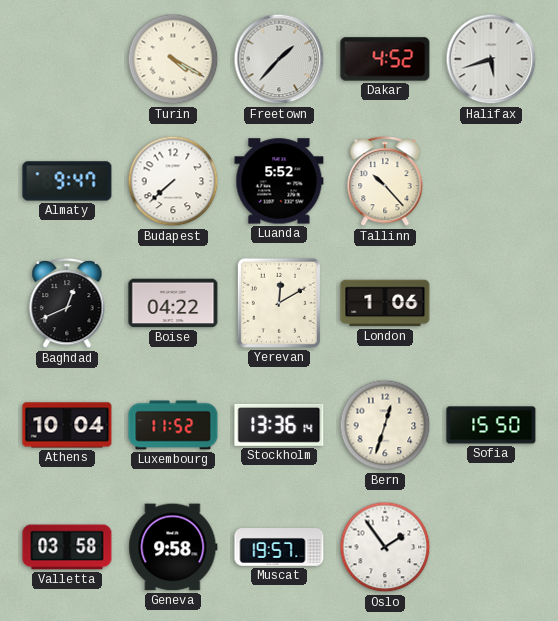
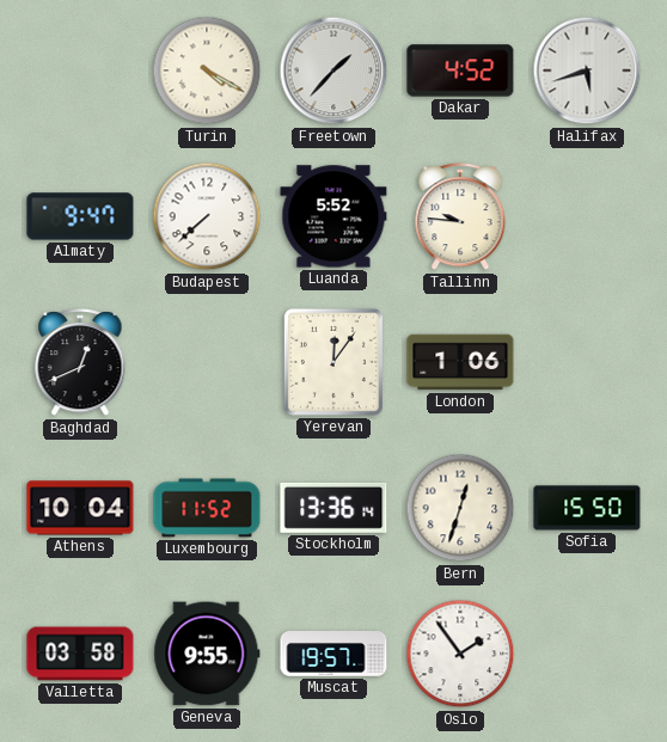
Tallinn: 10:23 -> 9:46 (460, 217)
Boise: 04:22 -> none (173, 303)
Yerevan: 12:10 -> 12:06 (333, 362)
Geneva: 9:58 -> 9:55 (207, 654)
